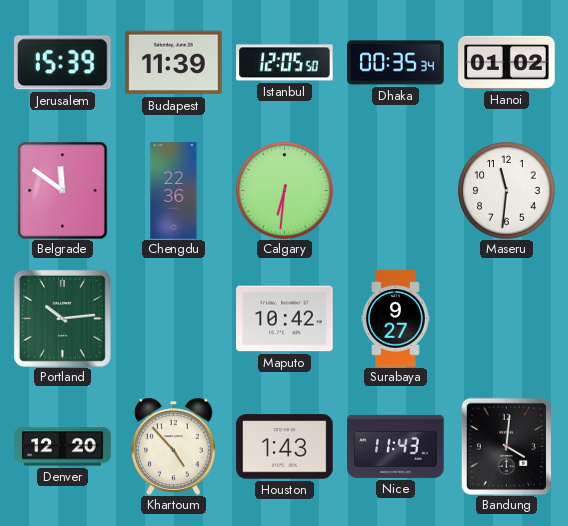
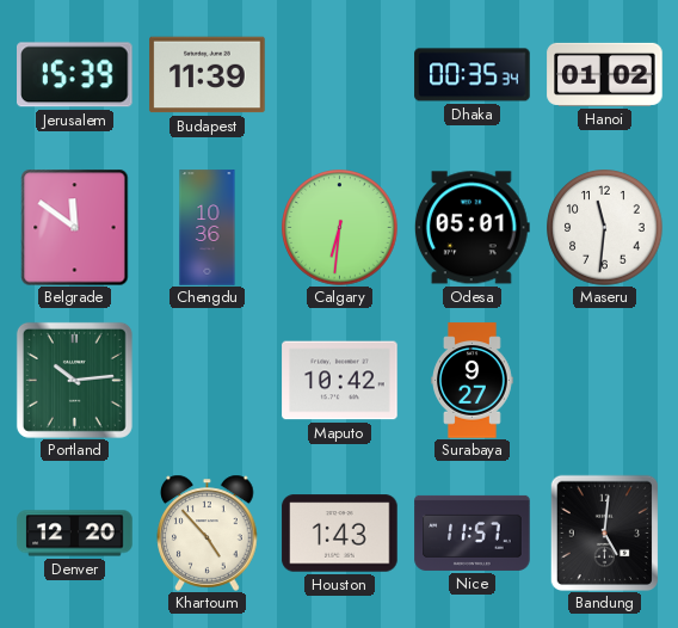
Istanbul: 12:05 -> none (285, 63)
Chengdu: 22:36 -> 10:36 (208, 228)
Odesa: none -> 05:01 (471, 228)
Nice: 11:43 -> 11:57 (473, 532)
Bandung: 4:01 -> 5:01 (604, 532)
